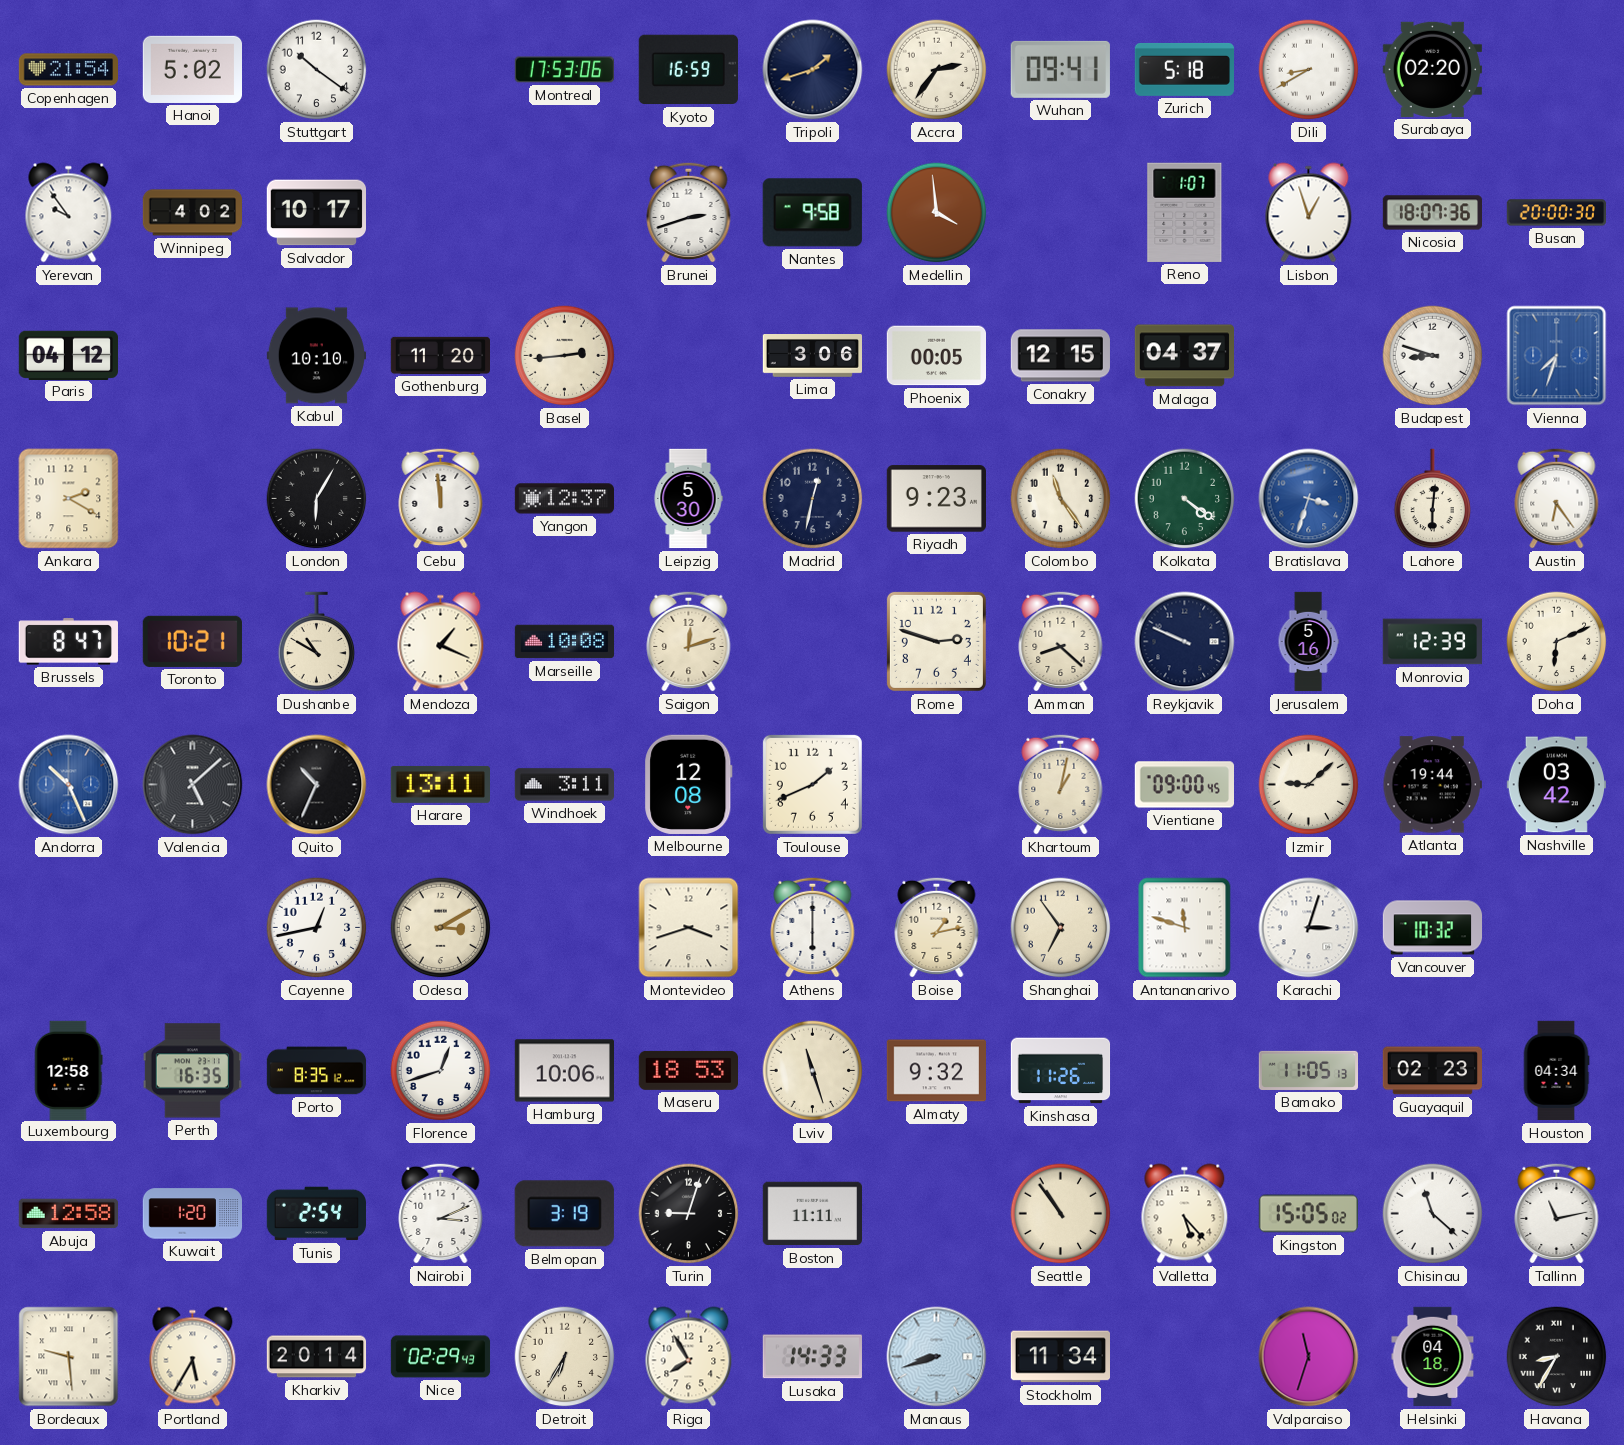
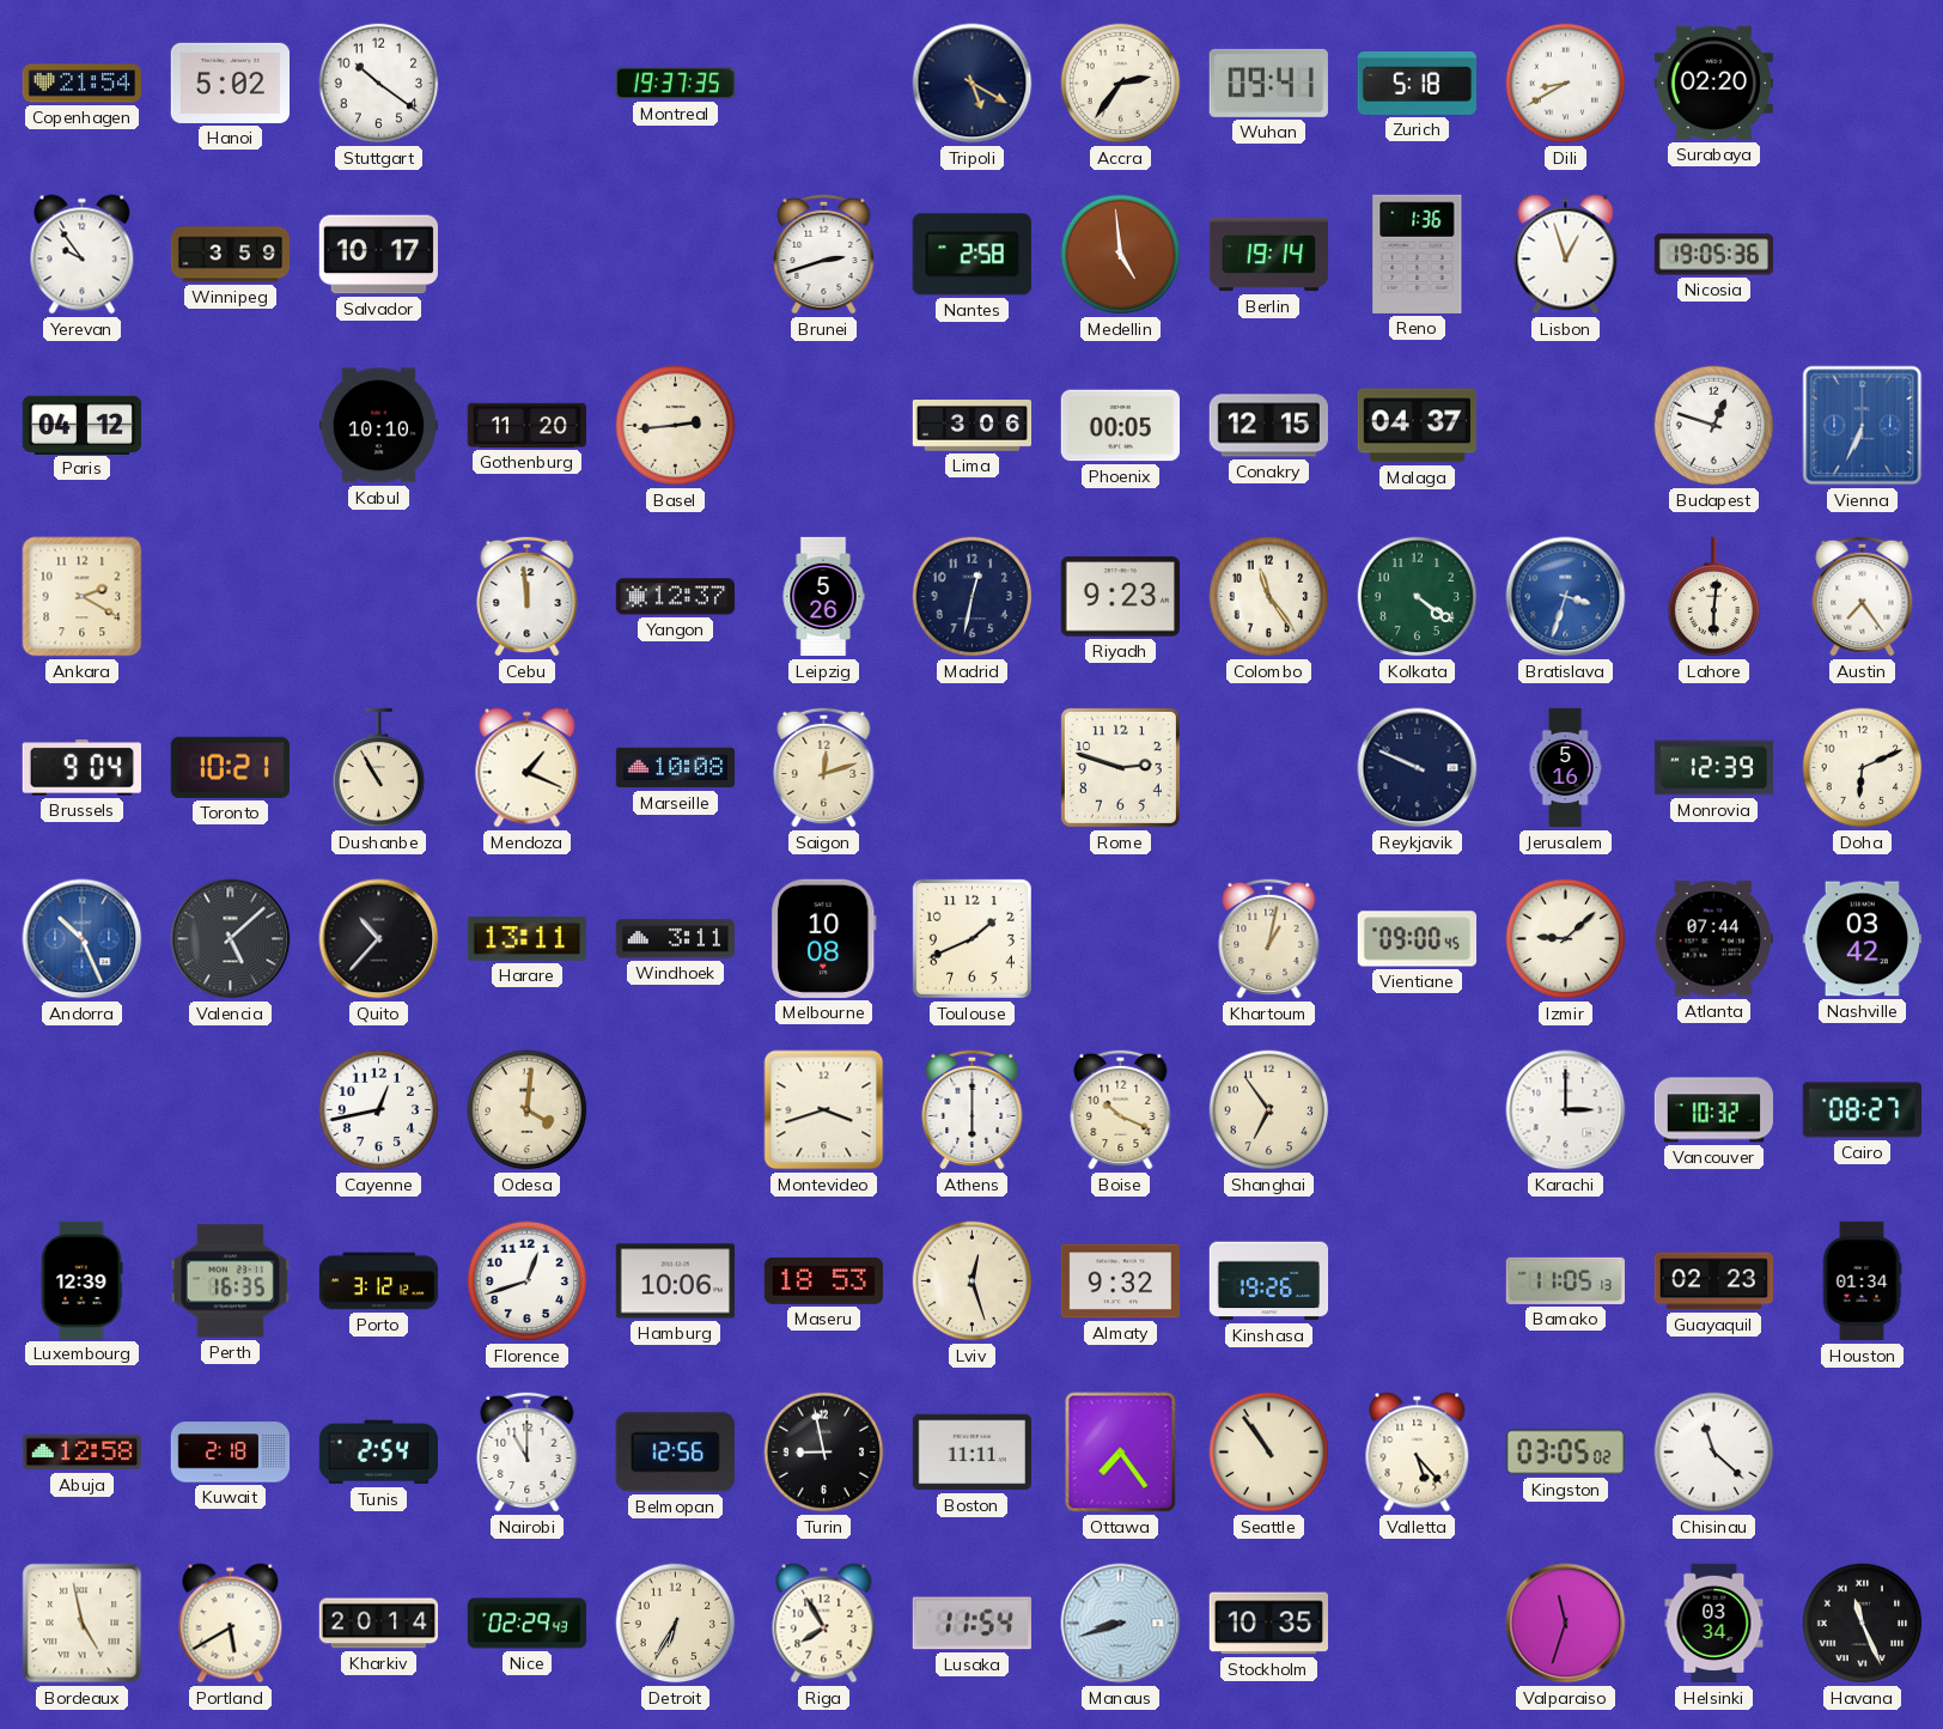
Montreal: 17:53 -> 19:37 (675, 84)
Kyoto: 16:59 -> none (688, 70)
Tripoli: 1:42 -> 5:20 (973, 84)
Winnipeg: 4:02 -> 3:59 (230, 255)
Nantes: 9:58 -> 2:58 (971, 255)
Medellin: 3:59 -> 4:59 (1121, 255)
Berlin: none -> 19:14 (1269, 255)
Reno: 1:07 -> 1:36 (1418, 254)
Nicosia: 18:07 -> 19:05 (1714, 255)
Busan: 20:00 -> none (1556, 213)
Budapest: 8:48 -> 12:48 (1714, 426)
Vienna: 7:33 -> 6:34 (1863, 426)
London: 6:05 -> none (317, 499)
Leipzig: 5:30 -> 5:26 (823, 597)
Austin: 6:24 -> 7:24 (1863, 596)
Brussels: 8:47 -> 9:04 (81, 768)
Dushanbe: 10:50 -> 10:55 (379, 768)
Amman: 8:22 -> none (1061, 641)
Quito: 10:34 -> 10:37 (379, 939)
Melbourne: 12:08 -> 10:08 (824, 938)
Atlanta: 19:44 -> 07:44 (1713, 939)
Odesa: 3:10 -> 4:01 (528, 1110)
Boise: 1:13 -> 10:19 (1121, 1109)
Antananarivo: 11:48 -> none (1185, 928)
Karachi: 3:03 -> 3:00 (1566, 1110)
Cairo: none -> 08:27 (1862, 1110)
Luxembourg: 12:58 -> 12:39 (81, 1280)
Porto: 8:35 -> 3:12 (379, 1281)
Lviv: 11:27 -> 12:27 (973, 1281)
Kinshasa: 11:26 -> 19:26 (1269, 1281)
Houston: 04:34 -> 01:34 (1862, 1281)
Kuwait: 1:20 -> 2:18 (230, 1453)
Nairobi: 3:11 -> 11:00 (528, 1451)
Belmopan: 3:19 -> 12:56 (675, 1453)
Turin: 9:03 -> 8:58 (824, 1453)
Ottawa: none -> 7:24 (1121, 1453)
Kingston: 15:05 -> 03:05 (1565, 1453)
Tallinn: 11:13 -> none (1557, 1213)
Bordeaux: 9:29 -> 4:58 (83, 1624)
Portland: 5:35 -> 5:40 (231, 1624)
Lusaka: 14:33 -> 11:54 (971, 1624)
Stockholm: 11:34 -> 10:35 (1268, 1624)
Helsinki: 04:18 -> 03:34 (1714, 1624)
Havana: 8:35 -> 11:26 (1863, 1624)
